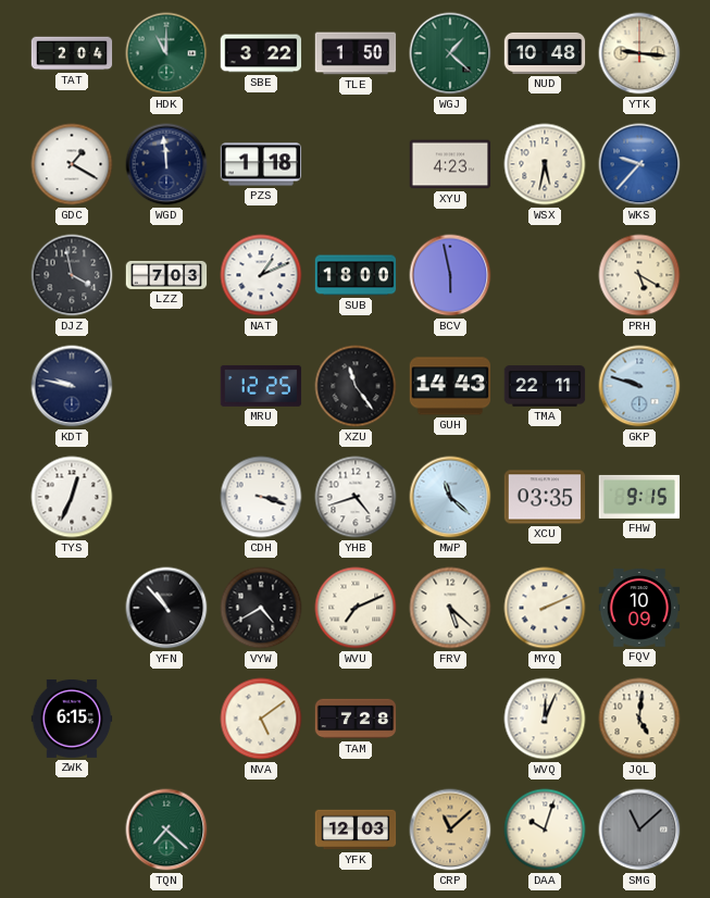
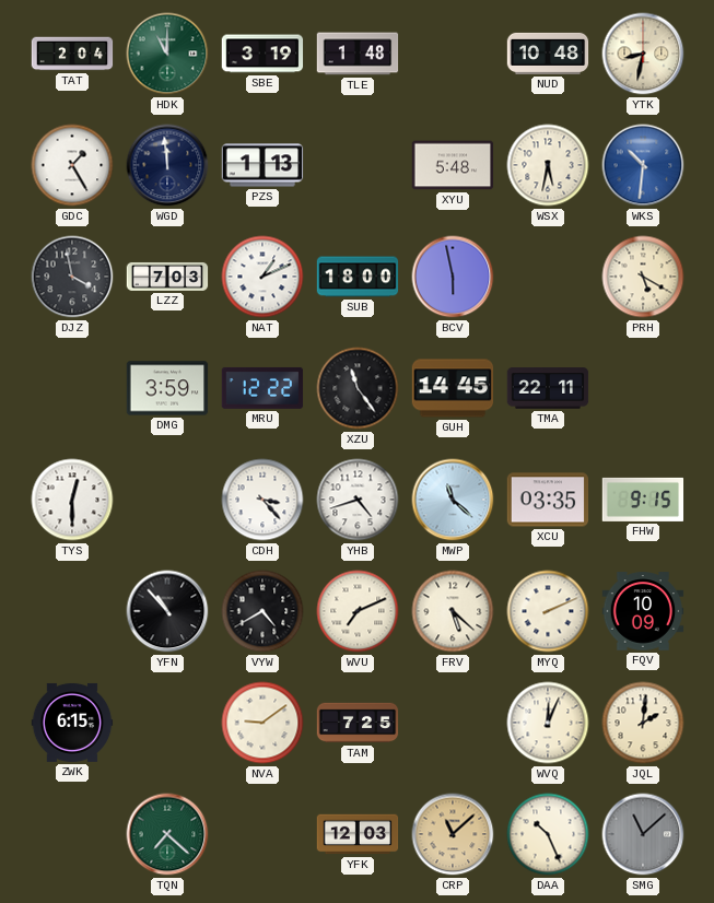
SBE: 3:22 -> 3:19 (262, 54)
TLE: 1:50 -> 1:48 (358, 54)
WGJ: 1:22 -> none (450, 53)
YTK: 9:16 -> 8:32 (643, 54)
GDC: 1:20 -> 1:25 (72, 165)
PZS: 1:18 -> 1:13 (262, 165)
XYU: 4:23 -> 5:48 (453, 165)
WKS: 9:37 -> 10:31 (643, 165)
KDT: 9:47 -> none (72, 386)
DMG: none -> 3:59 (167, 388)
MRU: 12:25 -> 12:22 (262, 388)
GUH: 14:43 -> 14:45 (453, 388)
GKP: 9:48 -> none (639, 386)
TYS: 12:34 -> 12:30 (72, 500)
CDH: 3:18 -> 3:23 (262, 500)
NVA: 5:09 -> 9:09 (262, 723)
TAM: 7:28 -> 7:25 (358, 723)
JQL: 5:01 -> 2:01 (643, 723)
DAA: 10:03 -> 10:26 (548, 834)
